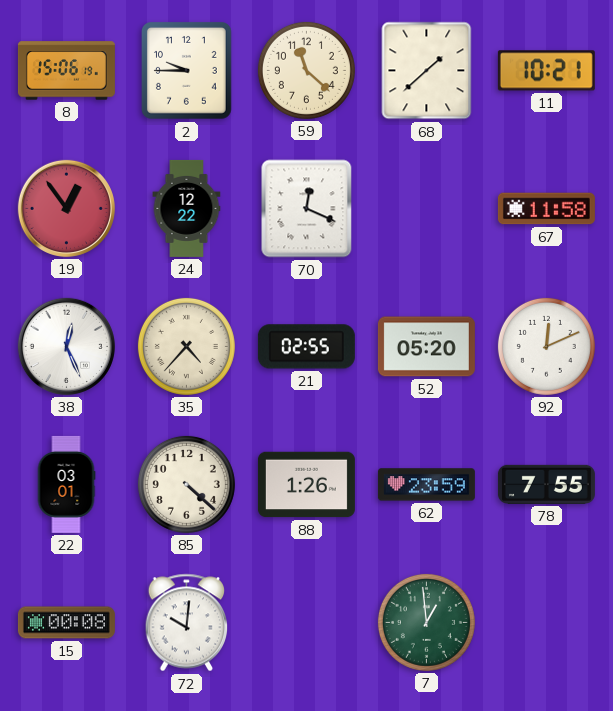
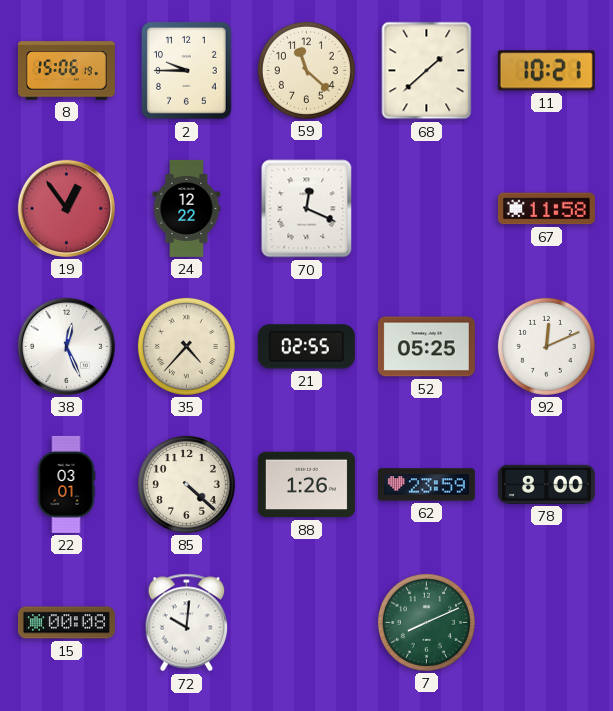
52: 05:20 -> 05:25 (426, 347)
78: 7:55 -> 8:00 (546, 484)
7: 12:59 -> 8:11 (426, 622)
